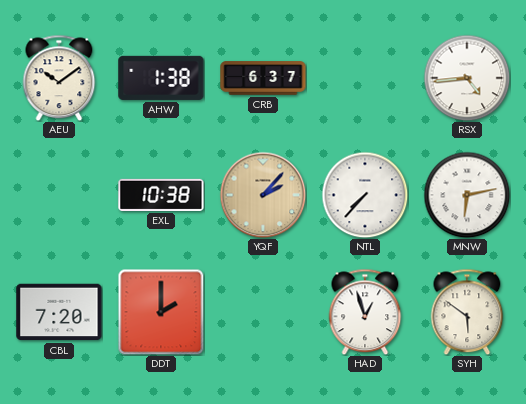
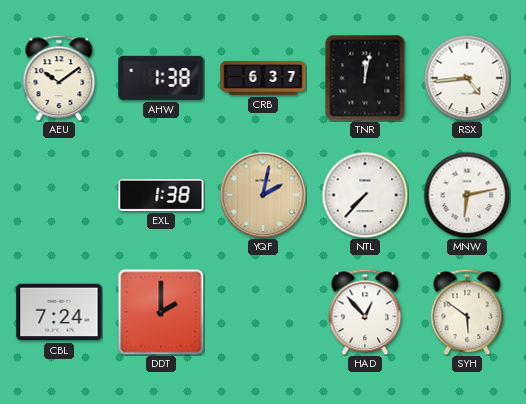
TNR: none -> 12:02 (365, 78)
EXL: 10:38 -> 1:38 (161, 195)
YQF: 2:07 -> 2:02 (263, 195)
CBL: 7:20 -> 7:24 (59, 312)
HAD: 12:57 -> 12:53 (365, 312)
